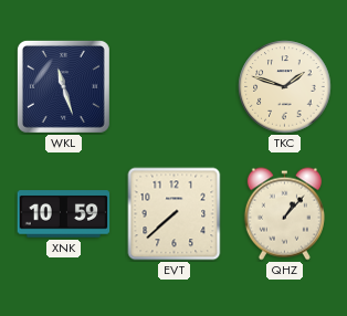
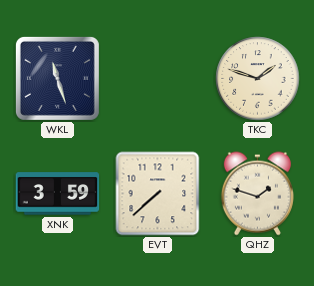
XNK: 10:59 -> 3:59 (58, 194)
QHZ: 1:07 -> 1:48 (257, 194)
